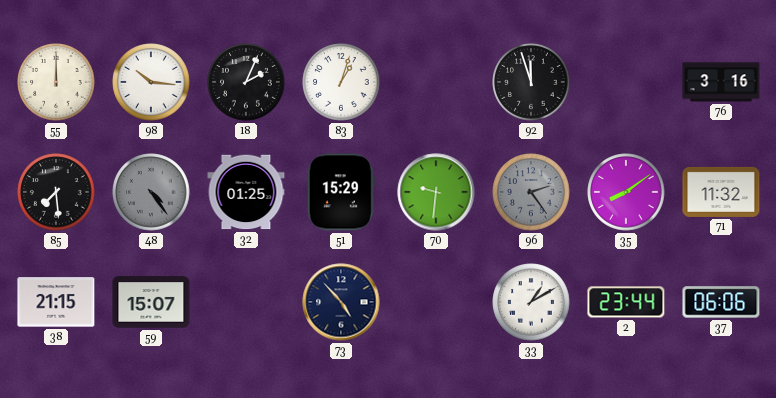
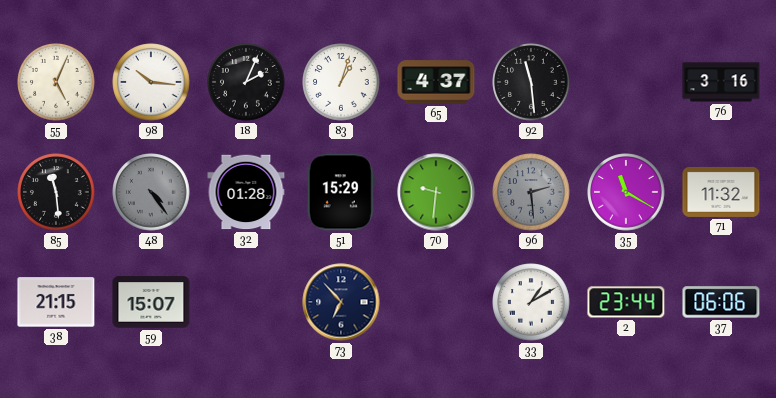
55: 12:00 -> 5:04 (56, 82)
65: none -> 4:37 (436, 82)
92: 11:57 -> 11:29 (531, 82)
85: 7:29 -> 11:29 (56, 192)
32: 01:25 -> 01:28 (246, 192)
96: 2:24 -> 2:29 (531, 192)
35: 8:09 -> 11:20 (626, 192)
73: 4:53 -> 6:53 (341, 302)
